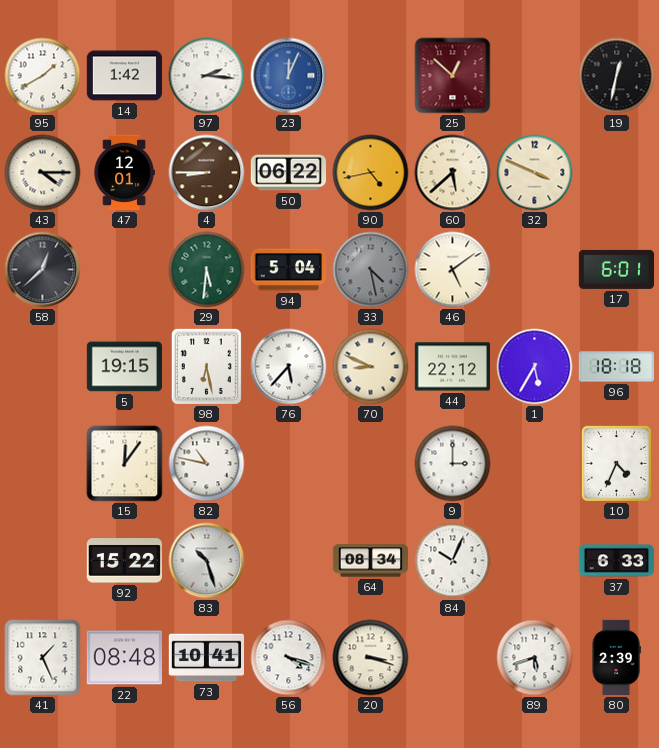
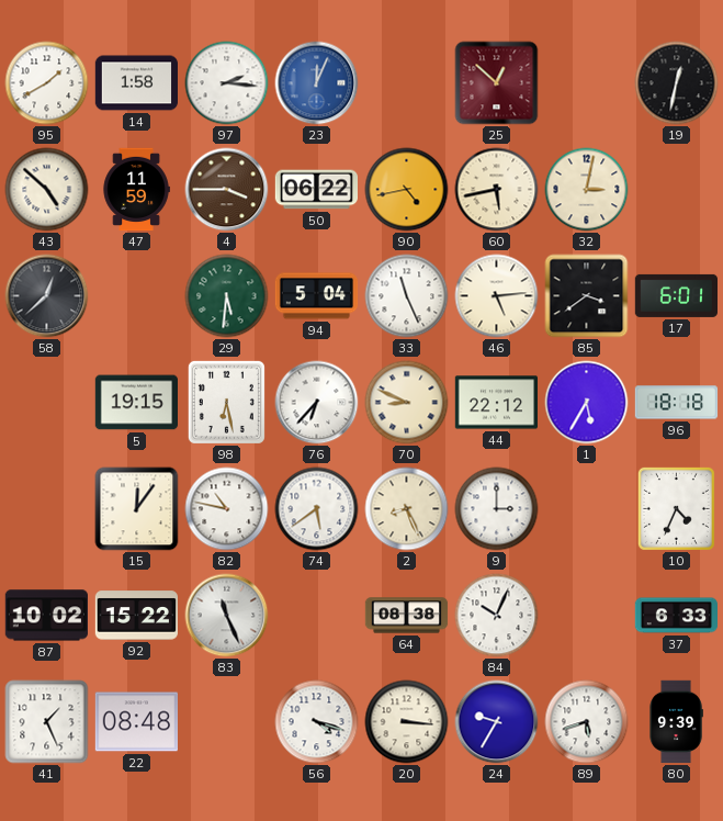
14: 1:42 -> 1:58 (136, 83)
43: 4:15 -> 4:52 (47, 190)
47: 12:01 -> 11:59 (136, 190)
4: 8:45 -> 3:45 (227, 190)
60: 5:38 -> 5:43 (497, 190)
32: 3:49 -> 3:02 (587, 190)
33: 4:28 -> 11:26 (407, 296)
33 dial: grey -> white (407, 296)
46: 5:09 -> 5:14 (497, 296)
85: none -> 3:39 (587, 296)
76: 5:37 -> 6:37 (317, 403)
74: none -> 5:39 (317, 509)
2: none -> 8:26 (407, 509)
87: none -> 10:02 (46, 616)
83: 10:27 -> 11:26 (227, 616)
64: 08:34 -> 08:38 (407, 616)
73: 10:41 -> none (206, 658)
20: 3:18 -> 3:16 (407, 722)
24: none -> 9:35 (497, 722)
80: 2:39 -> 9:39 (676, 722)
